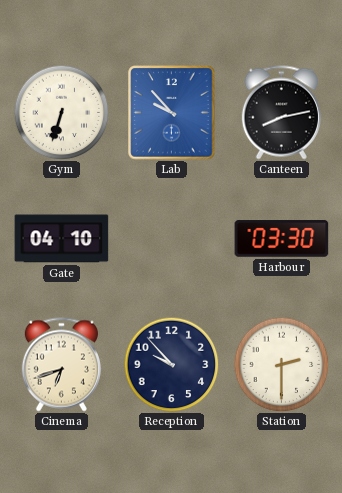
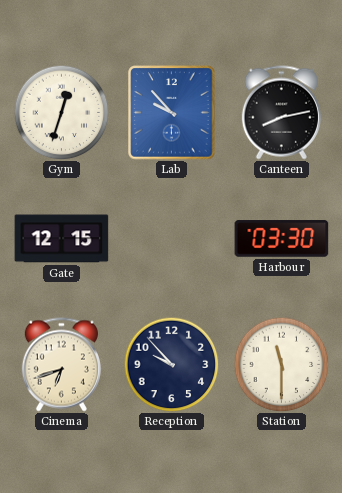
Gym: 6:33 -> 12:33 (61, 112)
Gate: 04:10 -> 12:15 (62, 239)
Station: 2:30 -> 11:30 (281, 364)
